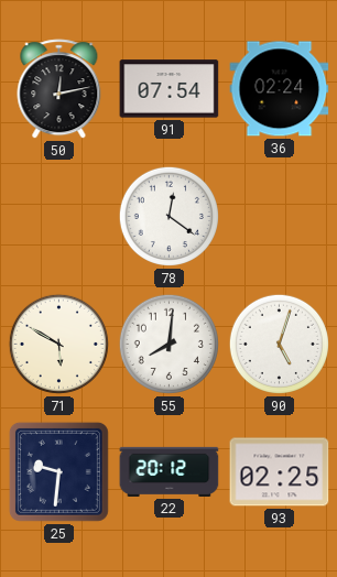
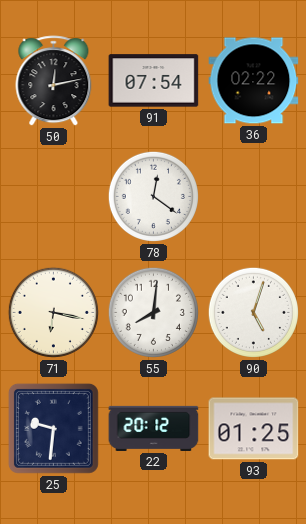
36: 02:24 -> 02:22 (254, 81)
71: 5:50 -> 6:17 (53, 312)
93: 02:25 -> 01:25 (254, 429)
